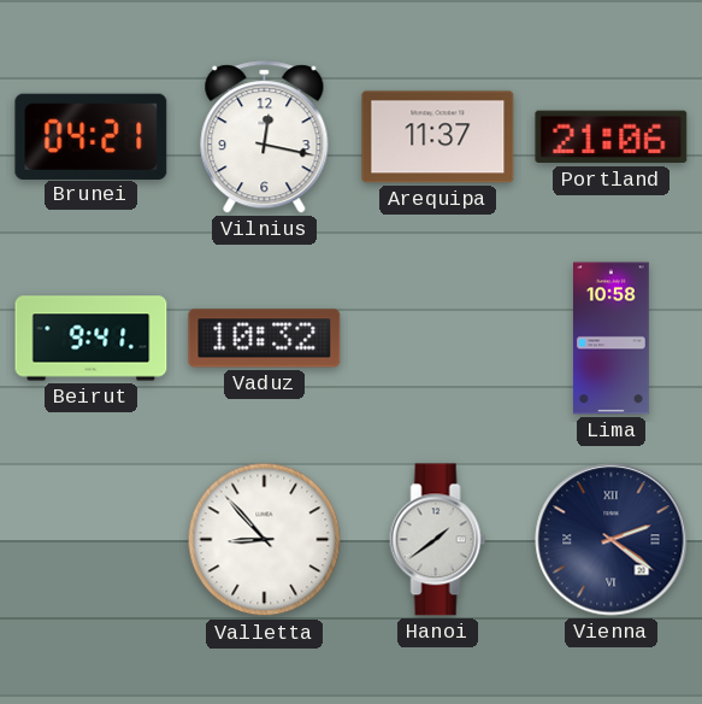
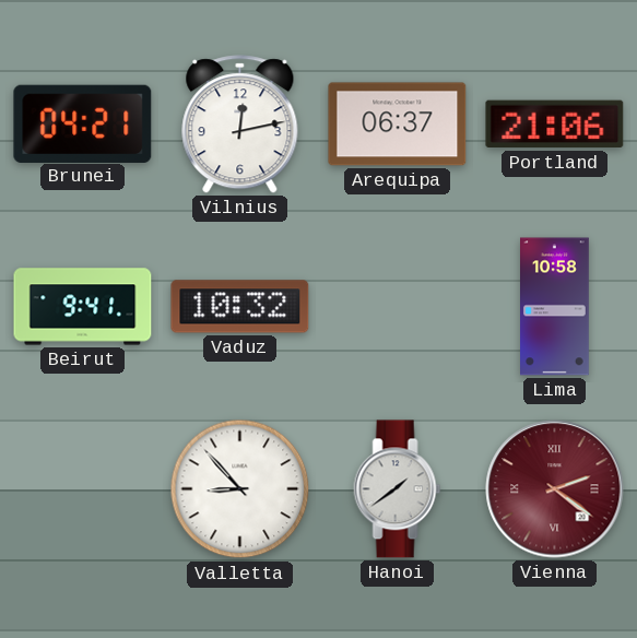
Vilnius: 12:17 -> 12:13 (240, 125)
Arequipa: 11:37 -> 06:37 (398, 125)
Vienna dial: navy -> burgundy (555, 489)
